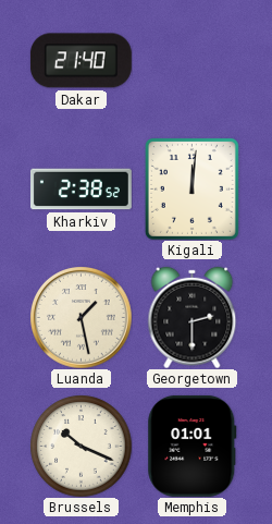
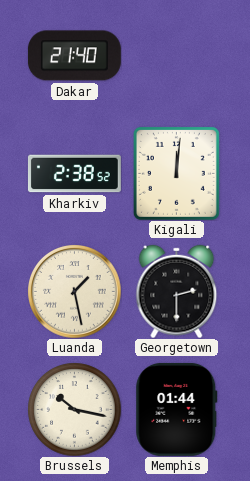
Brussels: 10:19 -> 10:17 (74, 409)
Memphis: 01:01 -> 01:44 (177, 409)
